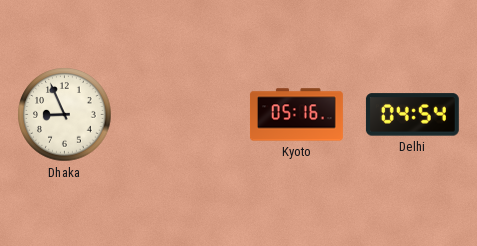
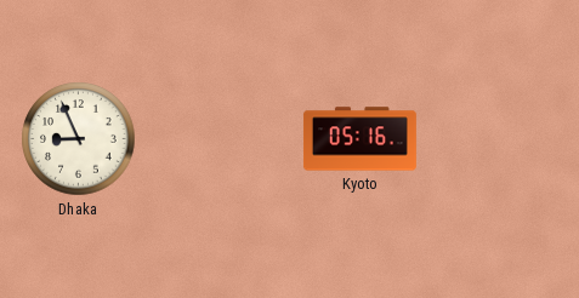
Delhi: 04:54 -> none (412, 115)
